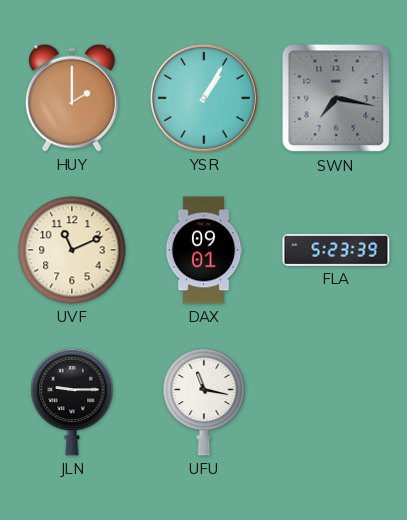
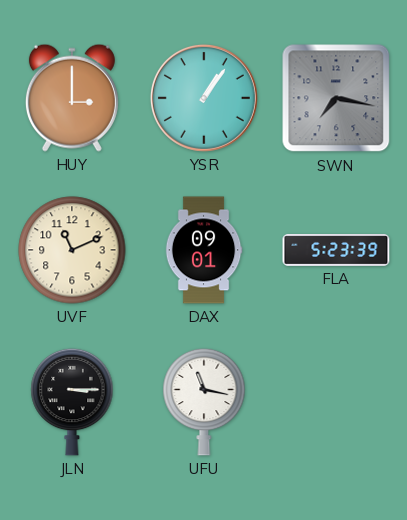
HUY: 2:00 -> 3:00 (72, 98)
YSR: 1:05 -> 1:06 (204, 98)
JLN: 9:15 -> 3:15 (72, 402)
